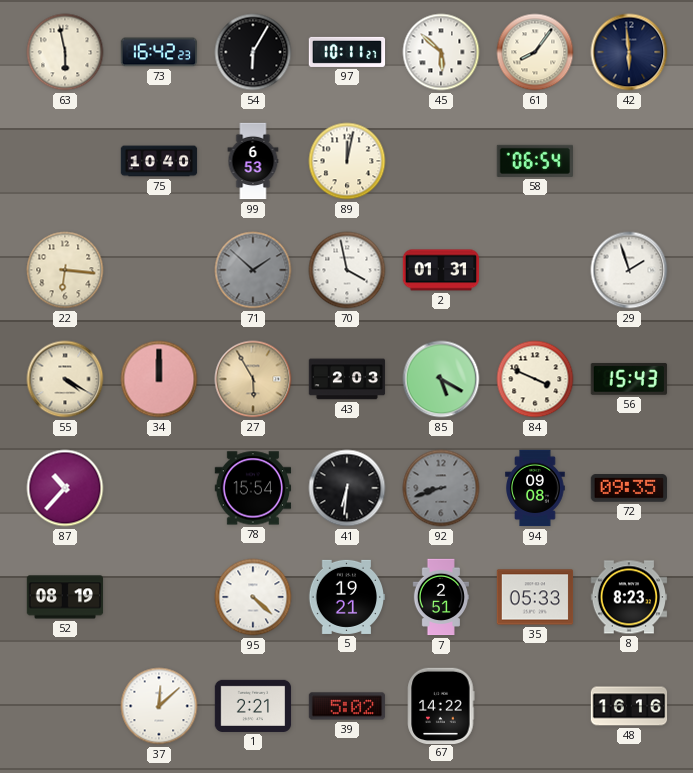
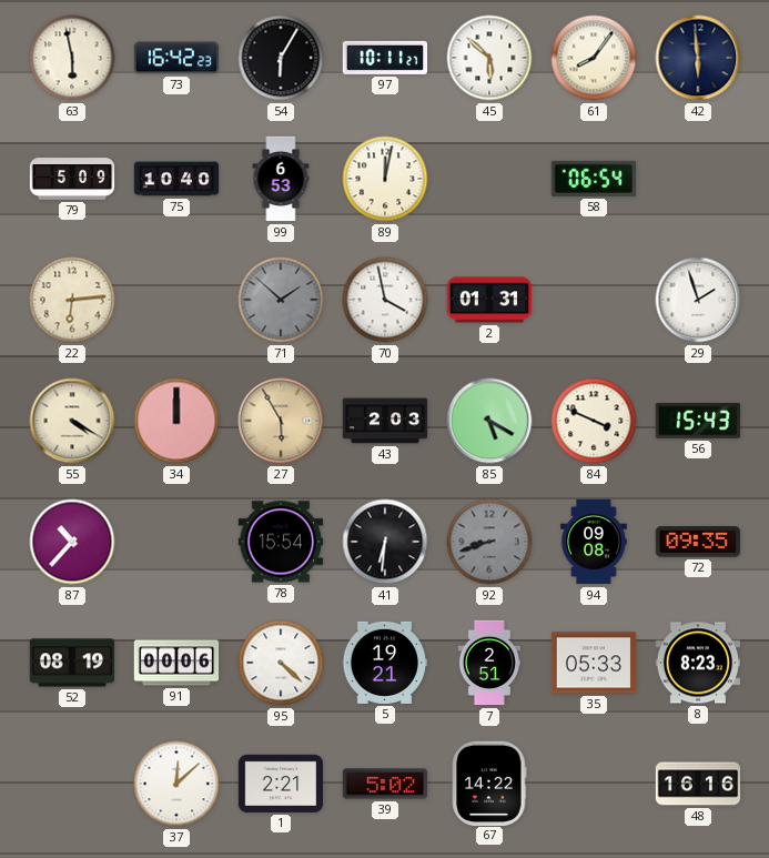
79: none -> 5:09 (72, 179)
22: 6:16 -> 6:14 (72, 300)
91: none -> 00:06 (176, 663)
